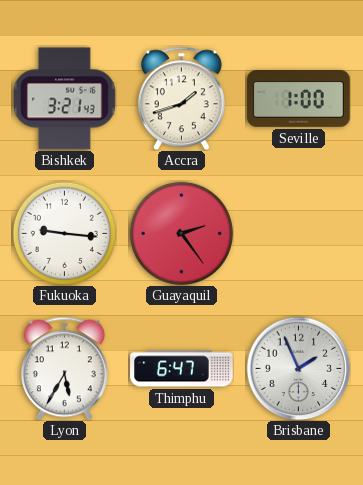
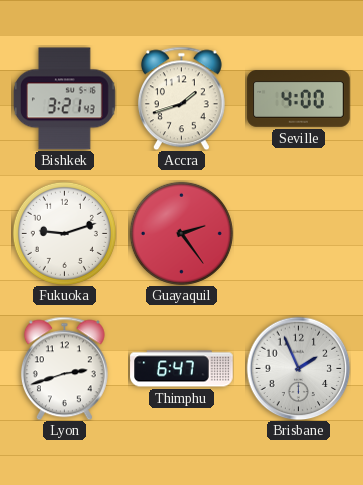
Seville: 1:00 -> 4:00 (299, 99)
Fukuoka: 9:16 -> 9:12 (64, 233)
Lyon: 5:35 -> 2:42 (64, 368)
